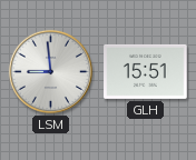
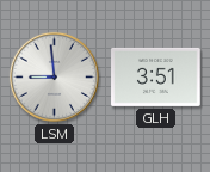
GLH: 15:51 -> 3:51 (156, 76)
